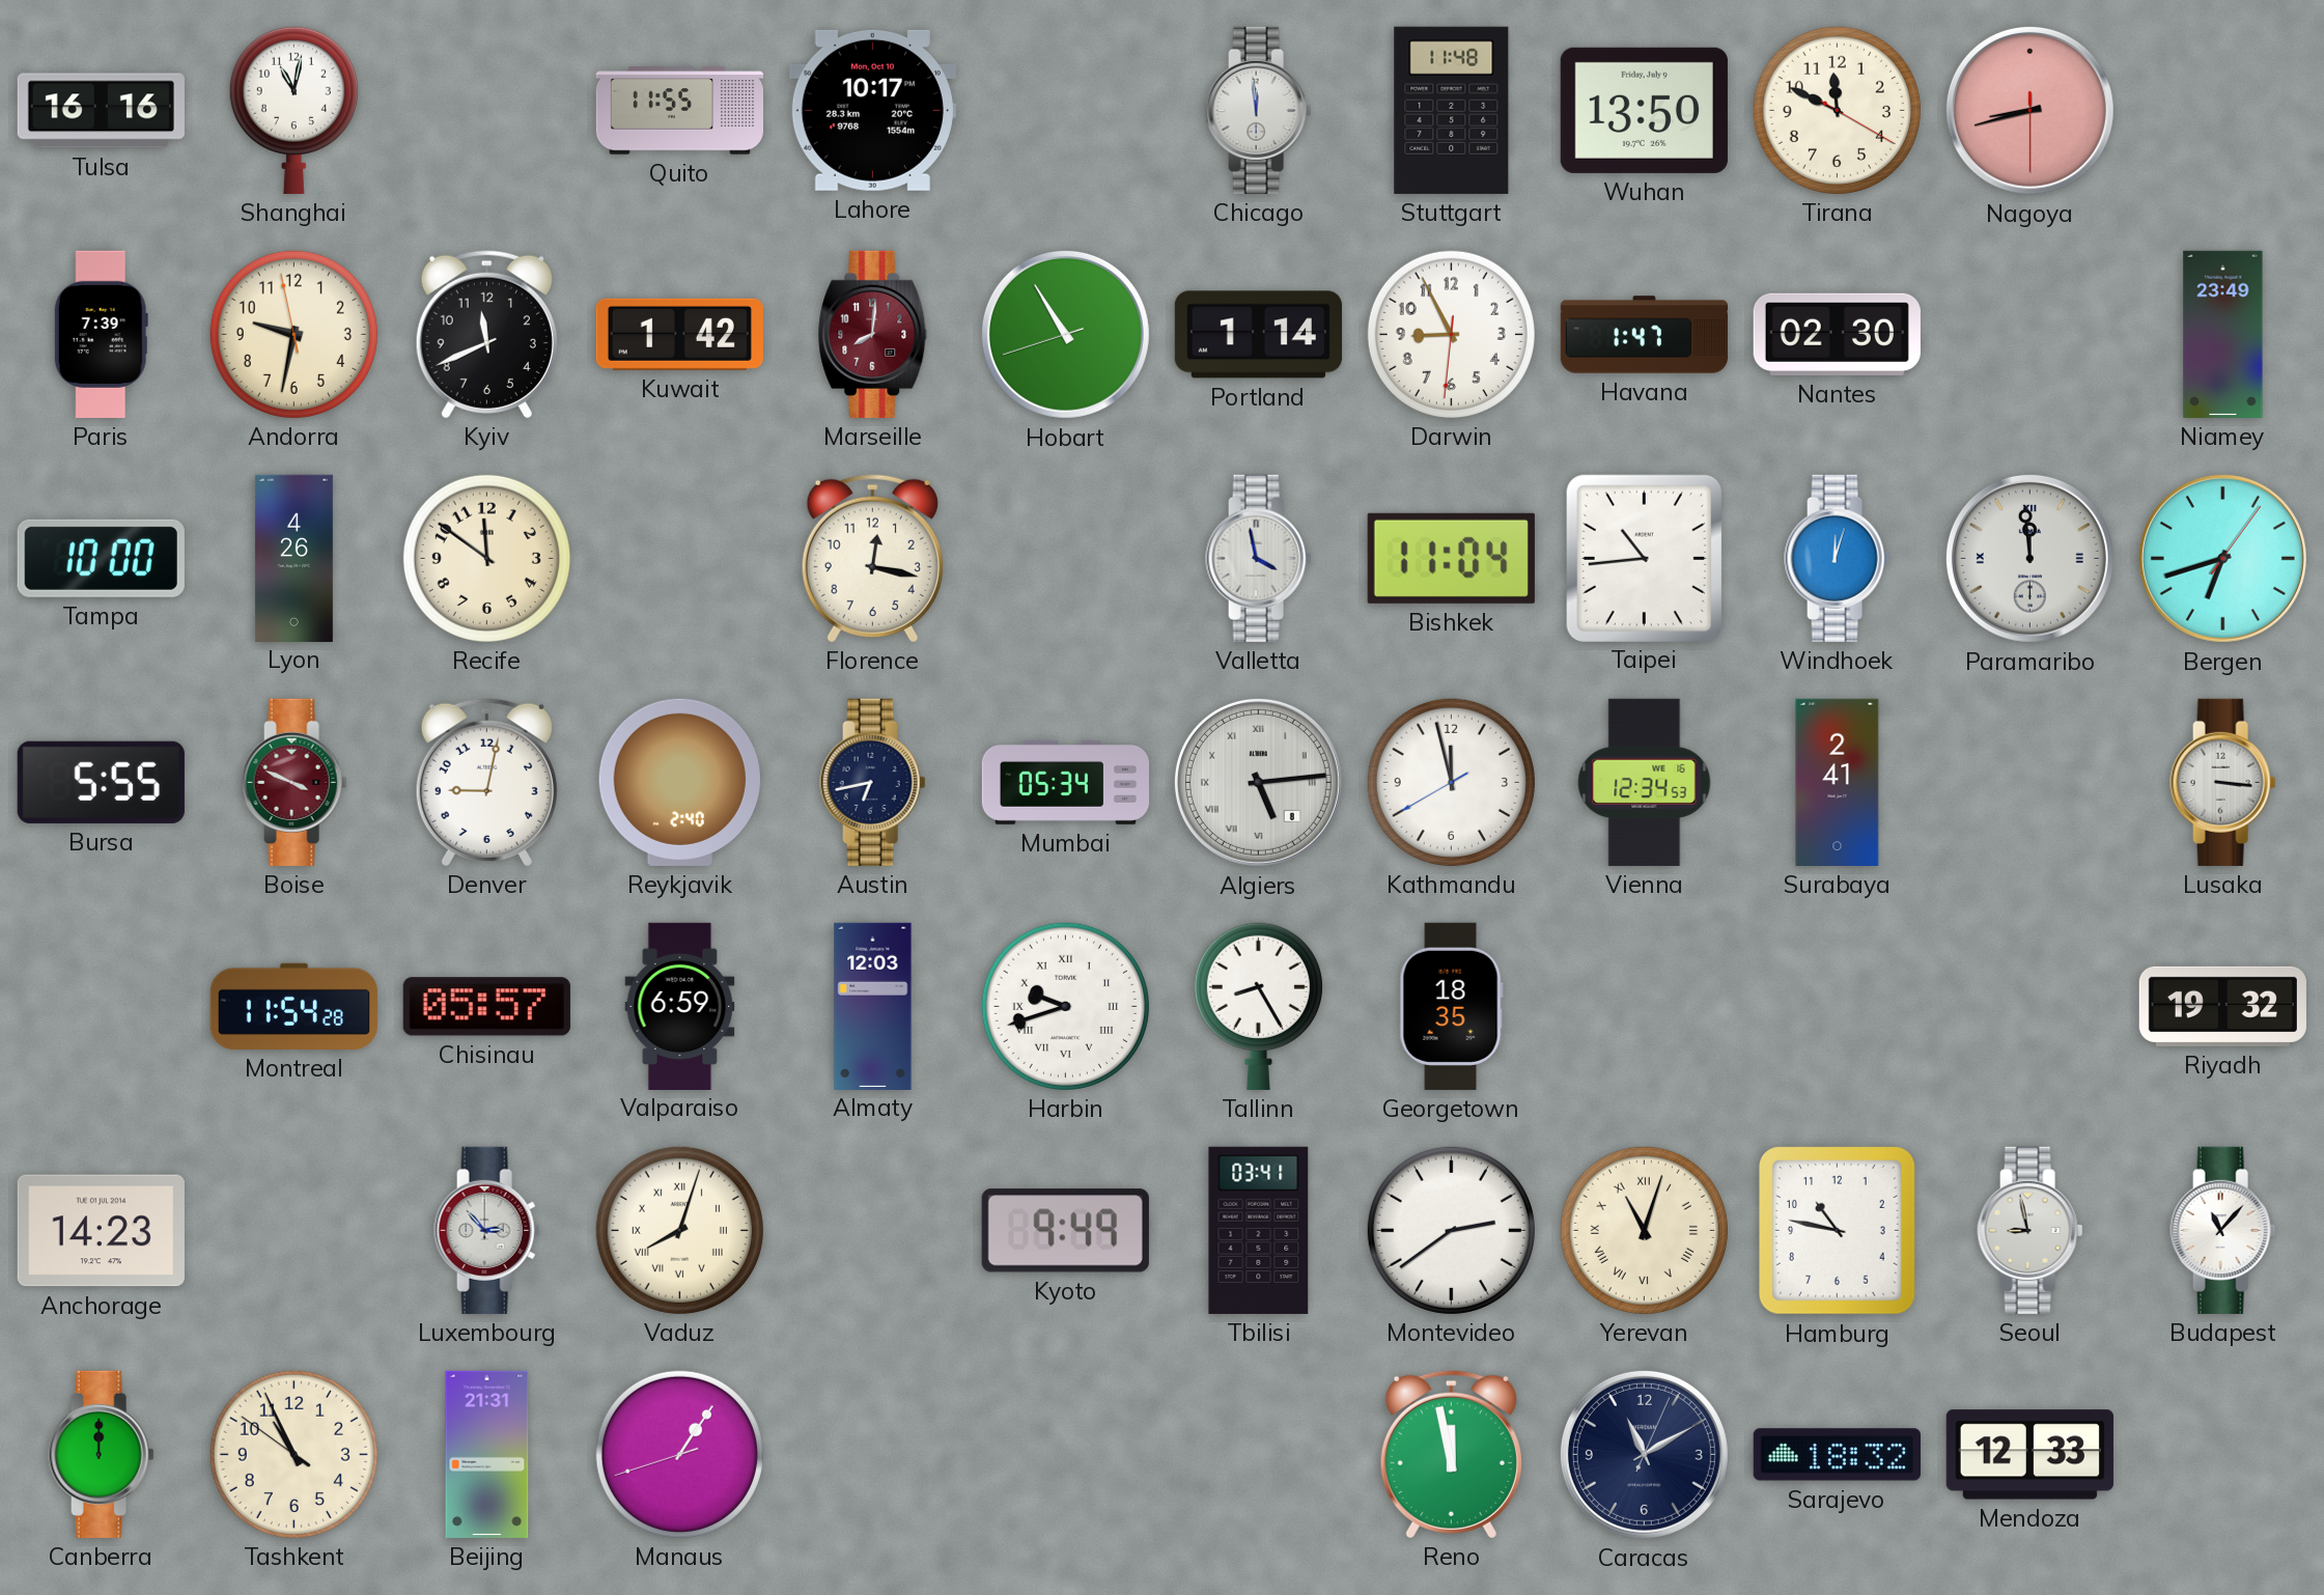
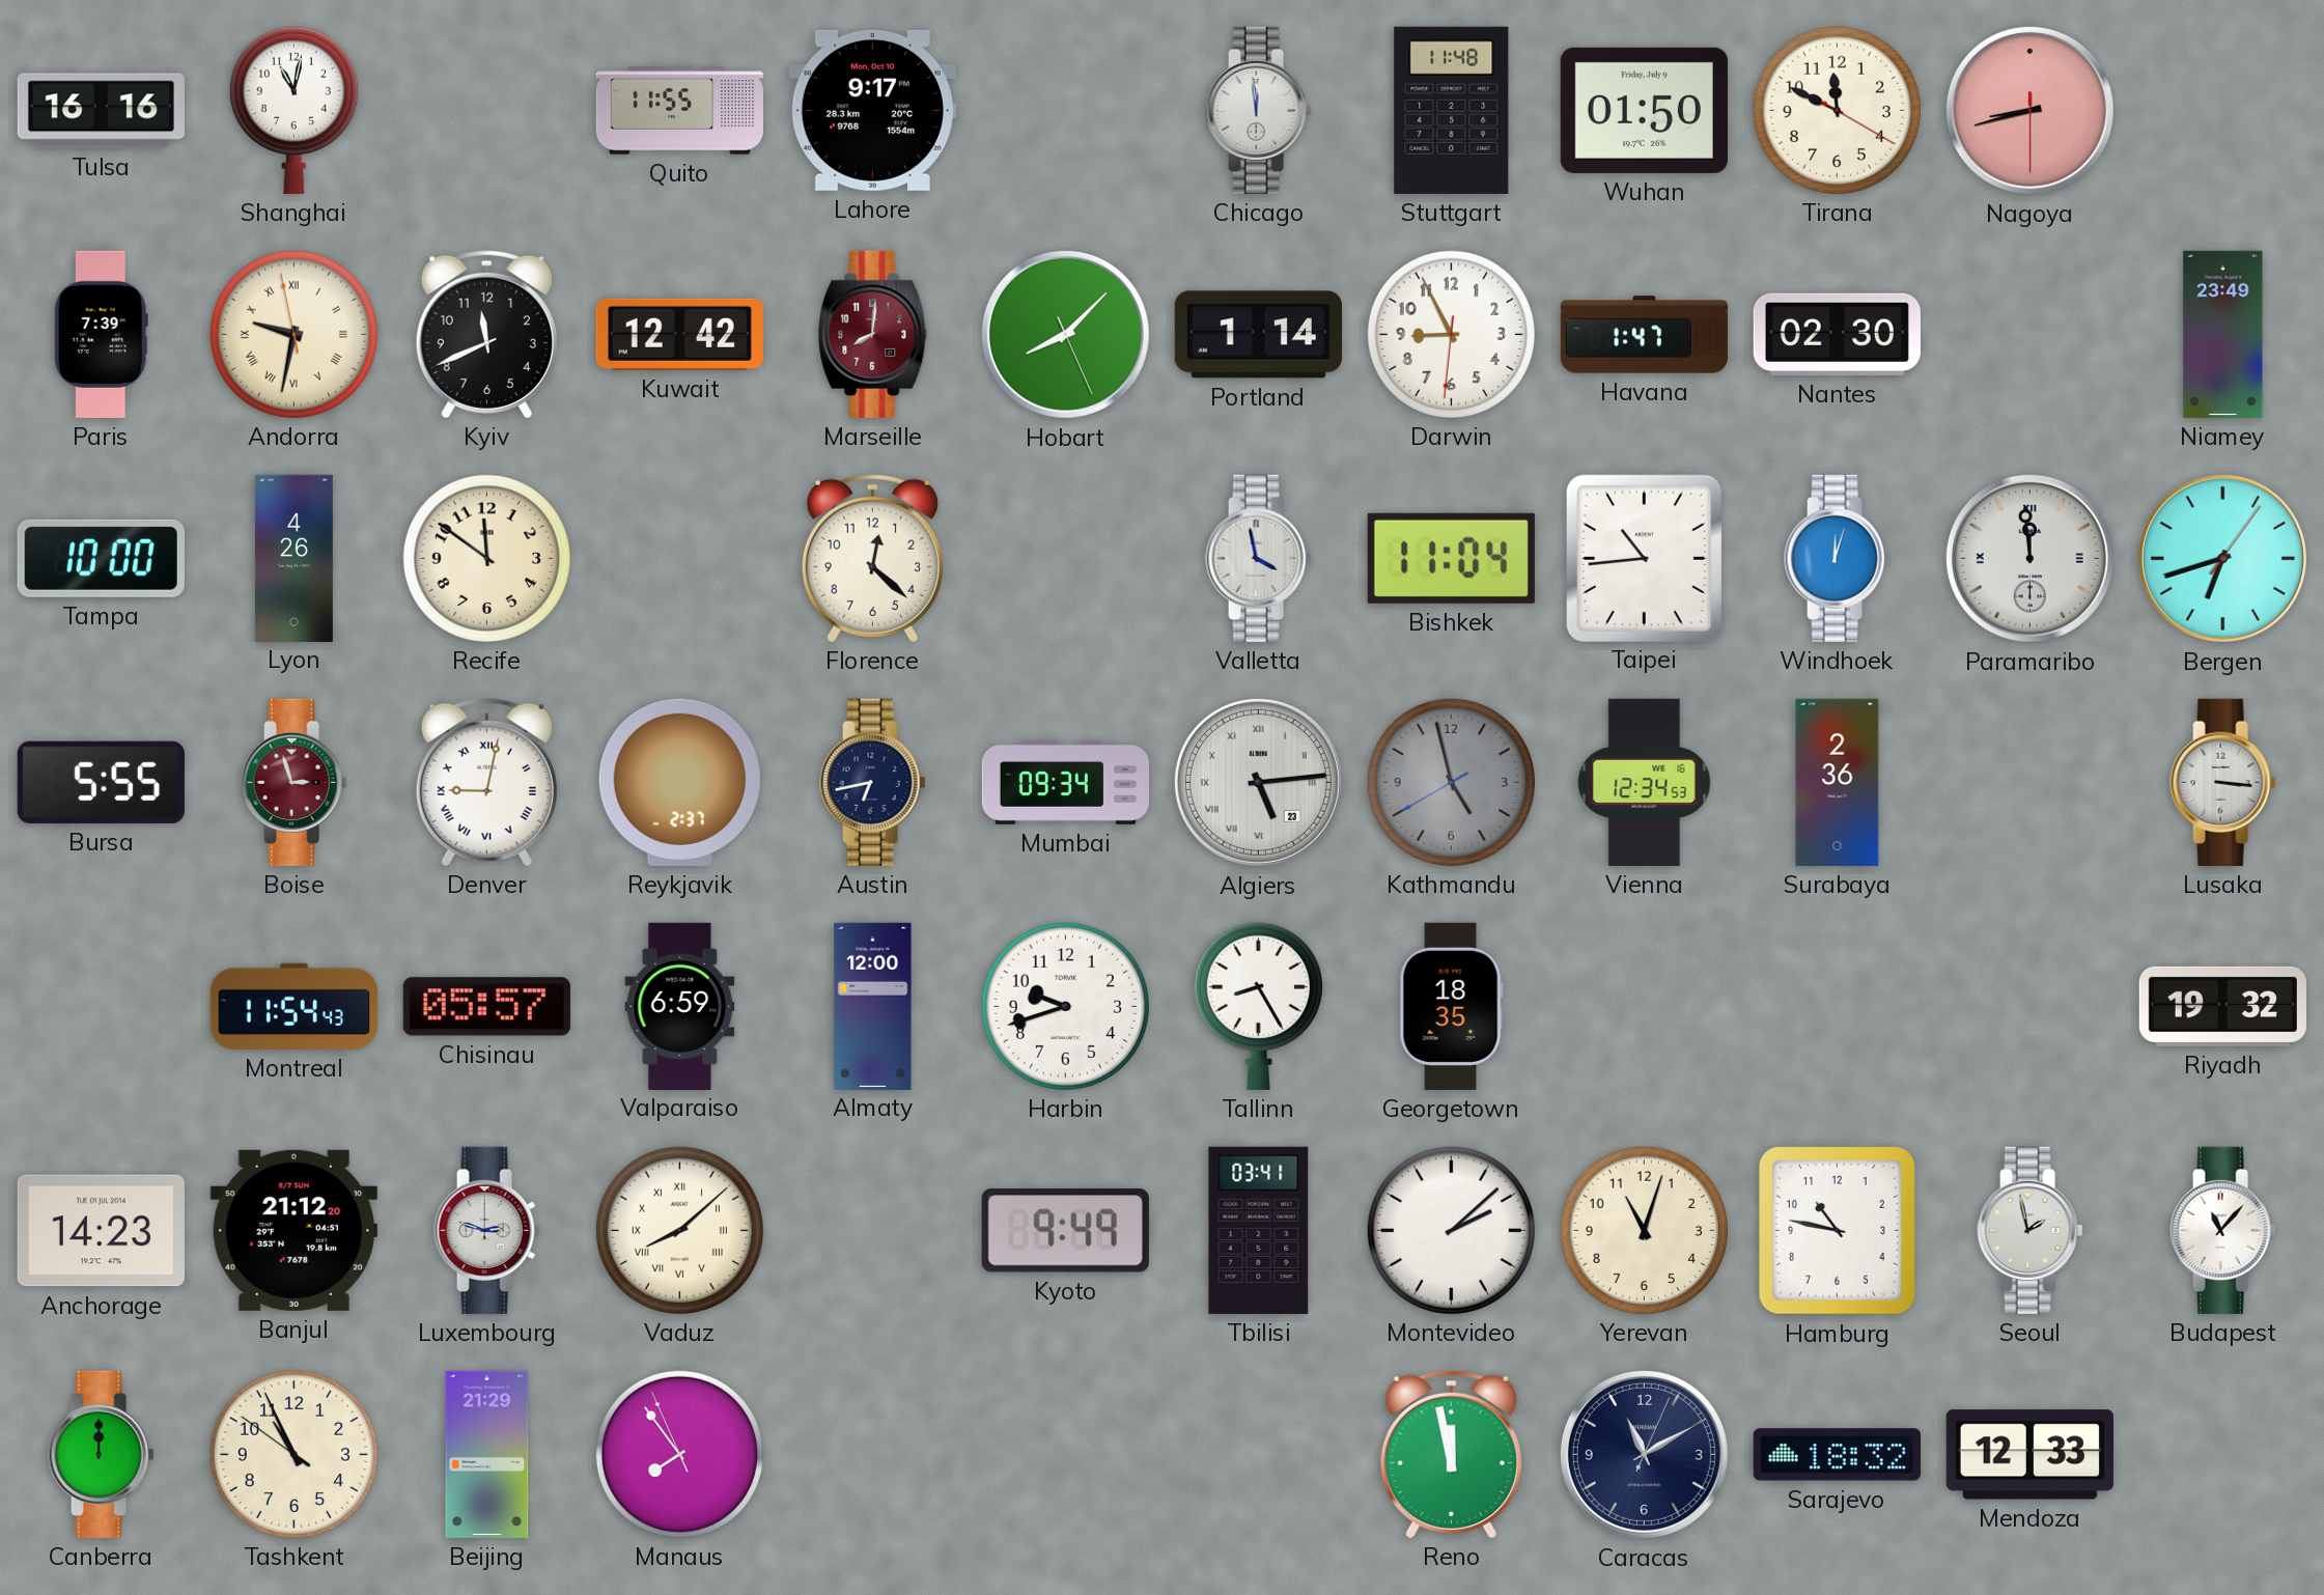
Lahore: 10:17 -> 9:17 (872, 110)
Wuhan: 13:50 -> 01:50 (1644, 110)
Andorra numerals: Arabic -> Roman (293, 334)
Kuwait: 1:42 -> 12:42 (679, 334)
Hobart: 10:54 -> 8:07 (1065, 334)
Florence: 12:17 -> 12:22 (872, 558)
Boise: 3:49 -> 2:57 (295, 782)
Denver numerals: Arabic -> Roman (486, 782)
Reykjavik: 2:40 -> 2:37 (679, 782)
Mumbai: 05:34 -> 09:34 (1065, 782)
Algiers date: 8 -> 23 (1258, 782)
Kathmandu: 11:57 -> 4:57 (1451, 782)
Kathmandu dial: white -> grey (1451, 782)
Surabaya: 2:41 -> 2:36 (1838, 782)
Montreal: 11:54:28 -> 11:54:43 (293, 1006)
Almaty: 12:03 -> 12:00 (873, 1006)
Harbin numerals: Roman -> Arabic (1065, 1006)
Banjul: none -> 21:12 (293, 1230)
Luxembourg: 2:53 -> 2:48 (487, 1230)
Vaduz: 8:03 -> 8:08 (679, 1230)
Montevideo: 2:39 -> 2:08 (1451, 1230)
Yerevan numerals: Roman -> Arabic (1644, 1230)
Seoul: 8:58 -> 1:58 (2031, 1230)
Beijing: 21:31 -> 21:29 (487, 1454)
Manaus: 1:05 -> 7:53 (679, 1454)
